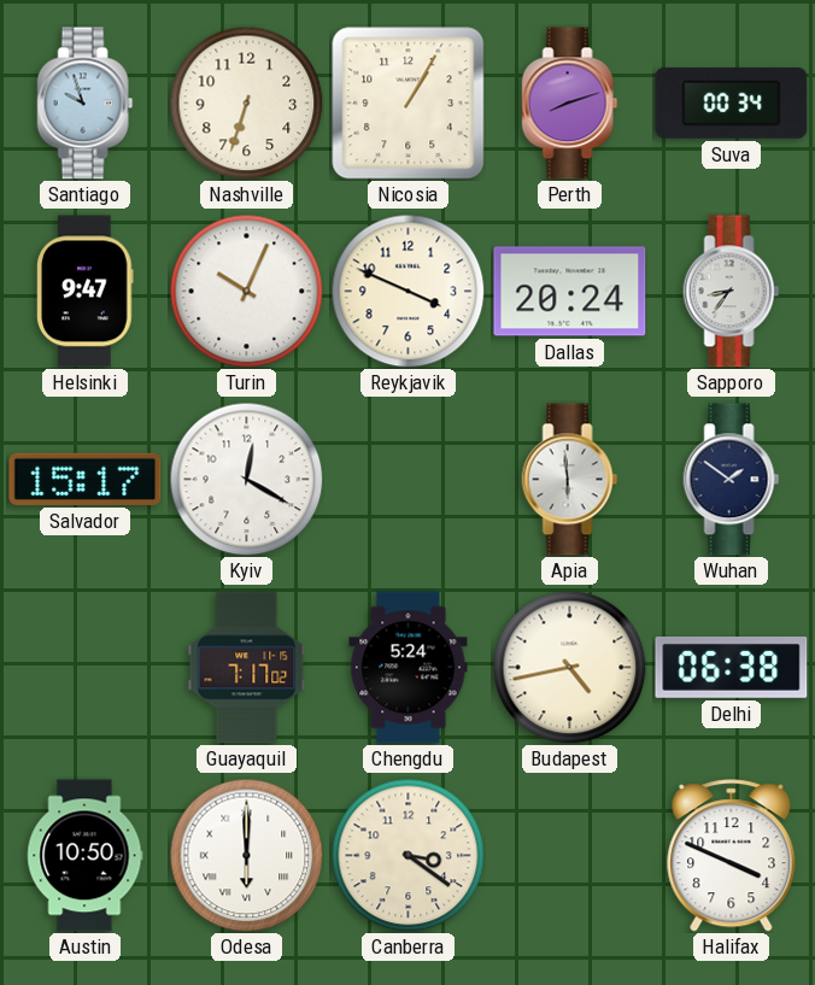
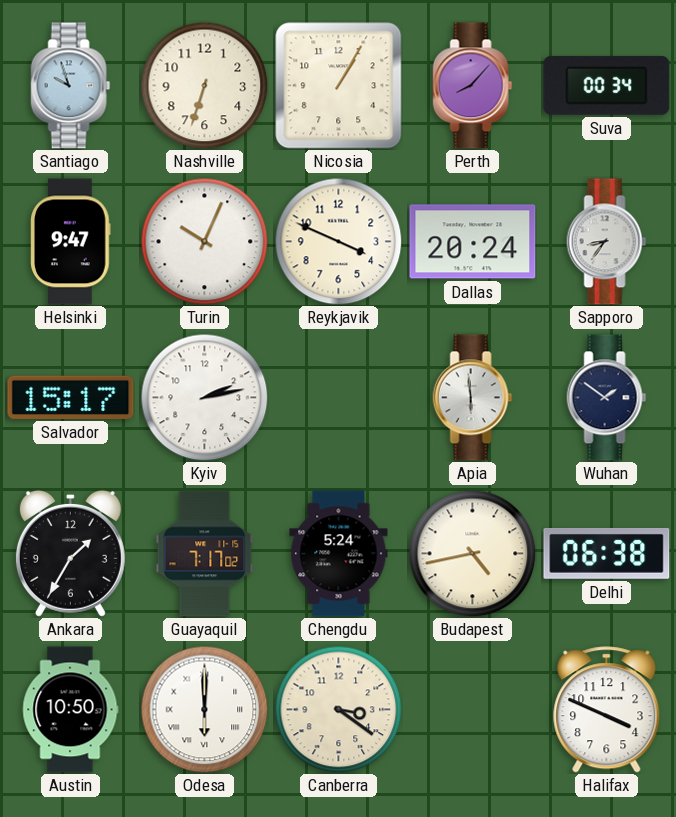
Perth: 8:12 -> 8:07 (473, 86)
Kyiv: 12:20 -> 2:13 (204, 397)
Ankara: none -> 1:35 (70, 553)
